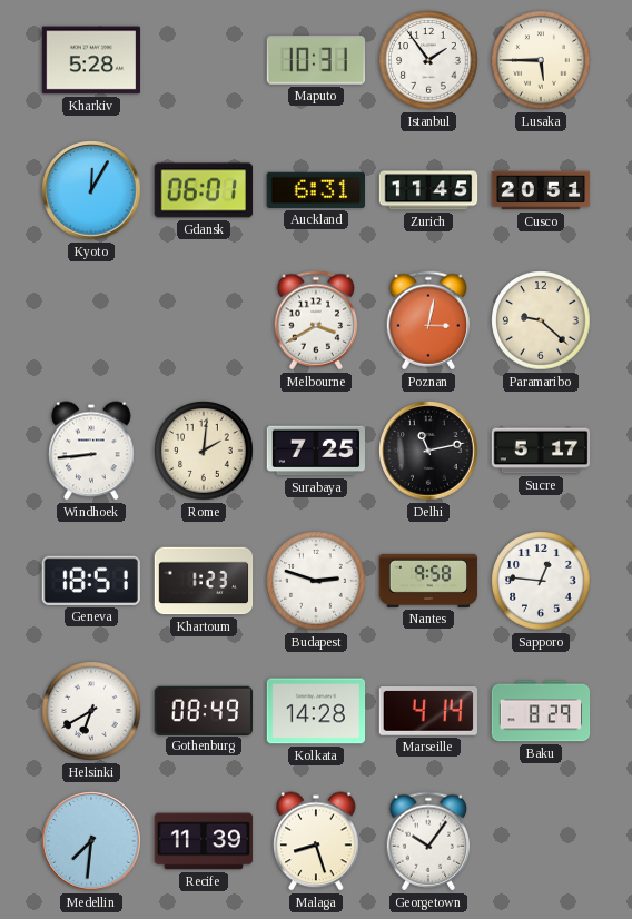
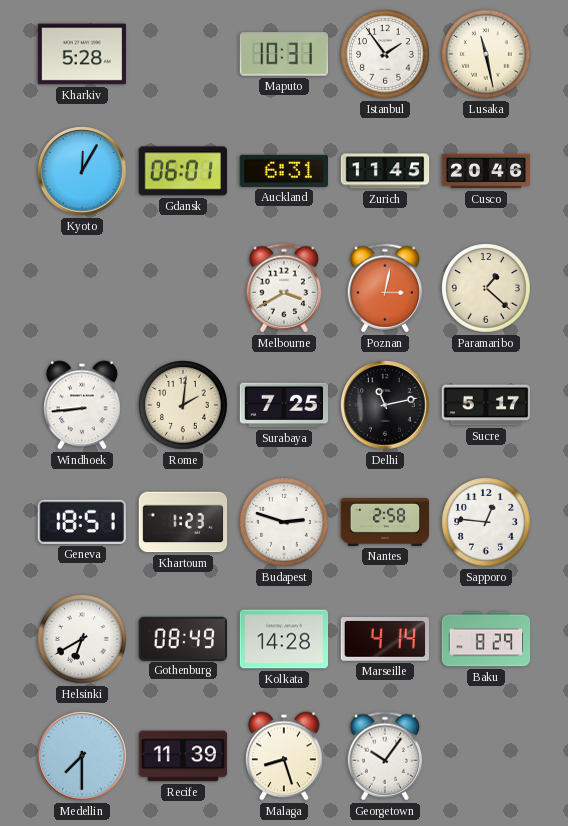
Lusaka: 5:45 -> 11:28 (486, 54)
Cusco: 20:51 -> 20:46 (486, 171)
Paramaribo: 9:22 -> 1:22 (486, 288)
Nantes: 9:58 -> 2:58 (385, 522)
Medellin: 7:31 -> 7:30 (82, 756)
